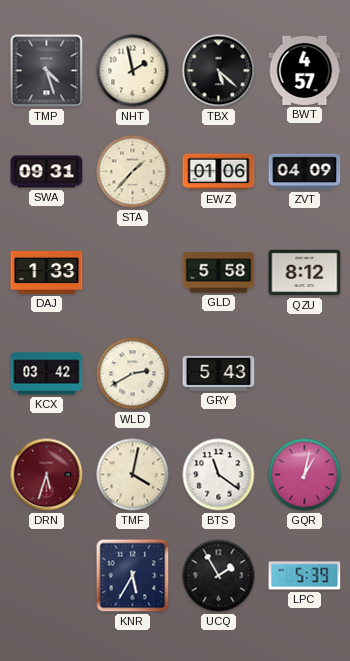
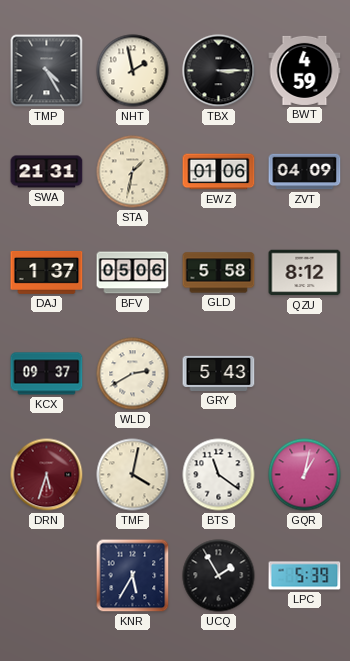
TMP: 4:27 -> 4:25 (47, 71)
TBX: 5:22 -> 3:15 (219, 71)
BWT: 4:57 -> 4:59 (305, 70)
SWA: 09:31 -> 21:31 (47, 172)
STA: 1:37 -> 1:32 (133, 172)
DAJ: 1:33 -> 1:37 (47, 272)
BFV: none -> 05:06 (133, 273)
KCX: 03:42 -> 09:37 (47, 374)
